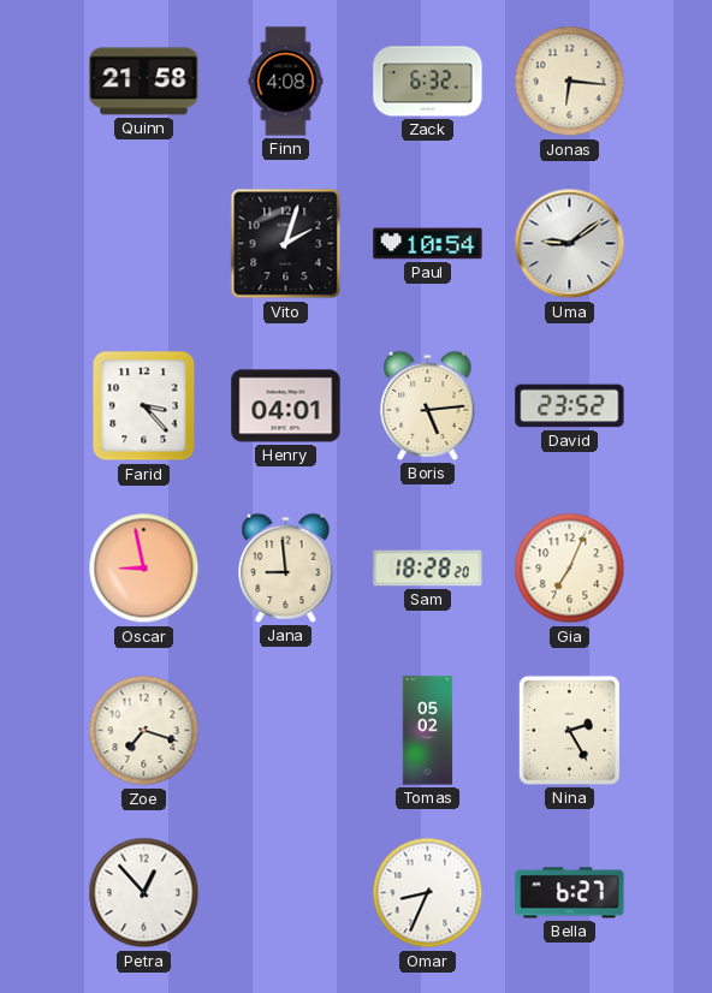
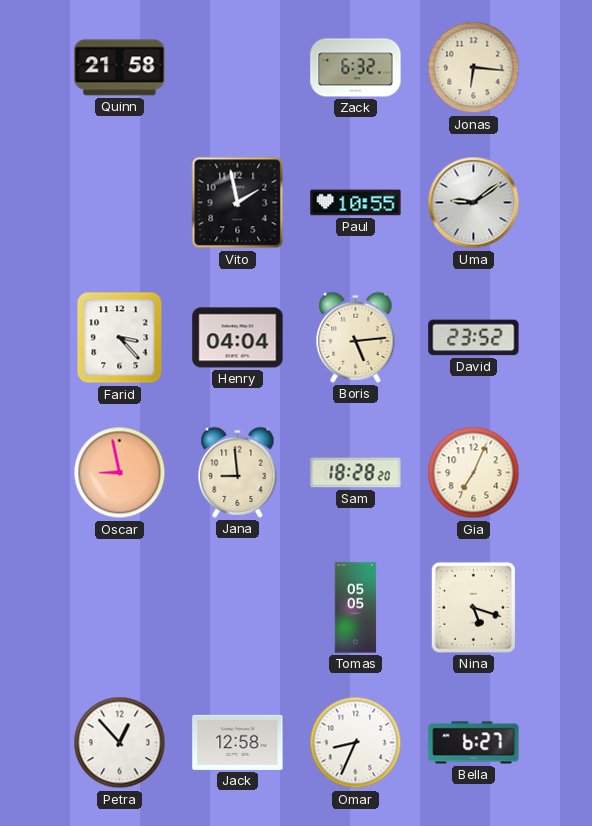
Finn: 4:08 -> none (286, 82)
Vito: 2:03 -> 1:58 (238, 203)
Paul: 10:54 -> 10:55 (356, 203)
Henry: 04:01 -> 04:04 (238, 338)
Zoe: 7:18 -> none (144, 731)
Tomas: 05:02 -> 05:05 (356, 608)
Nina: 2:25 -> 5:18 (473, 607)
Jack: none -> 12:58 (238, 742)
